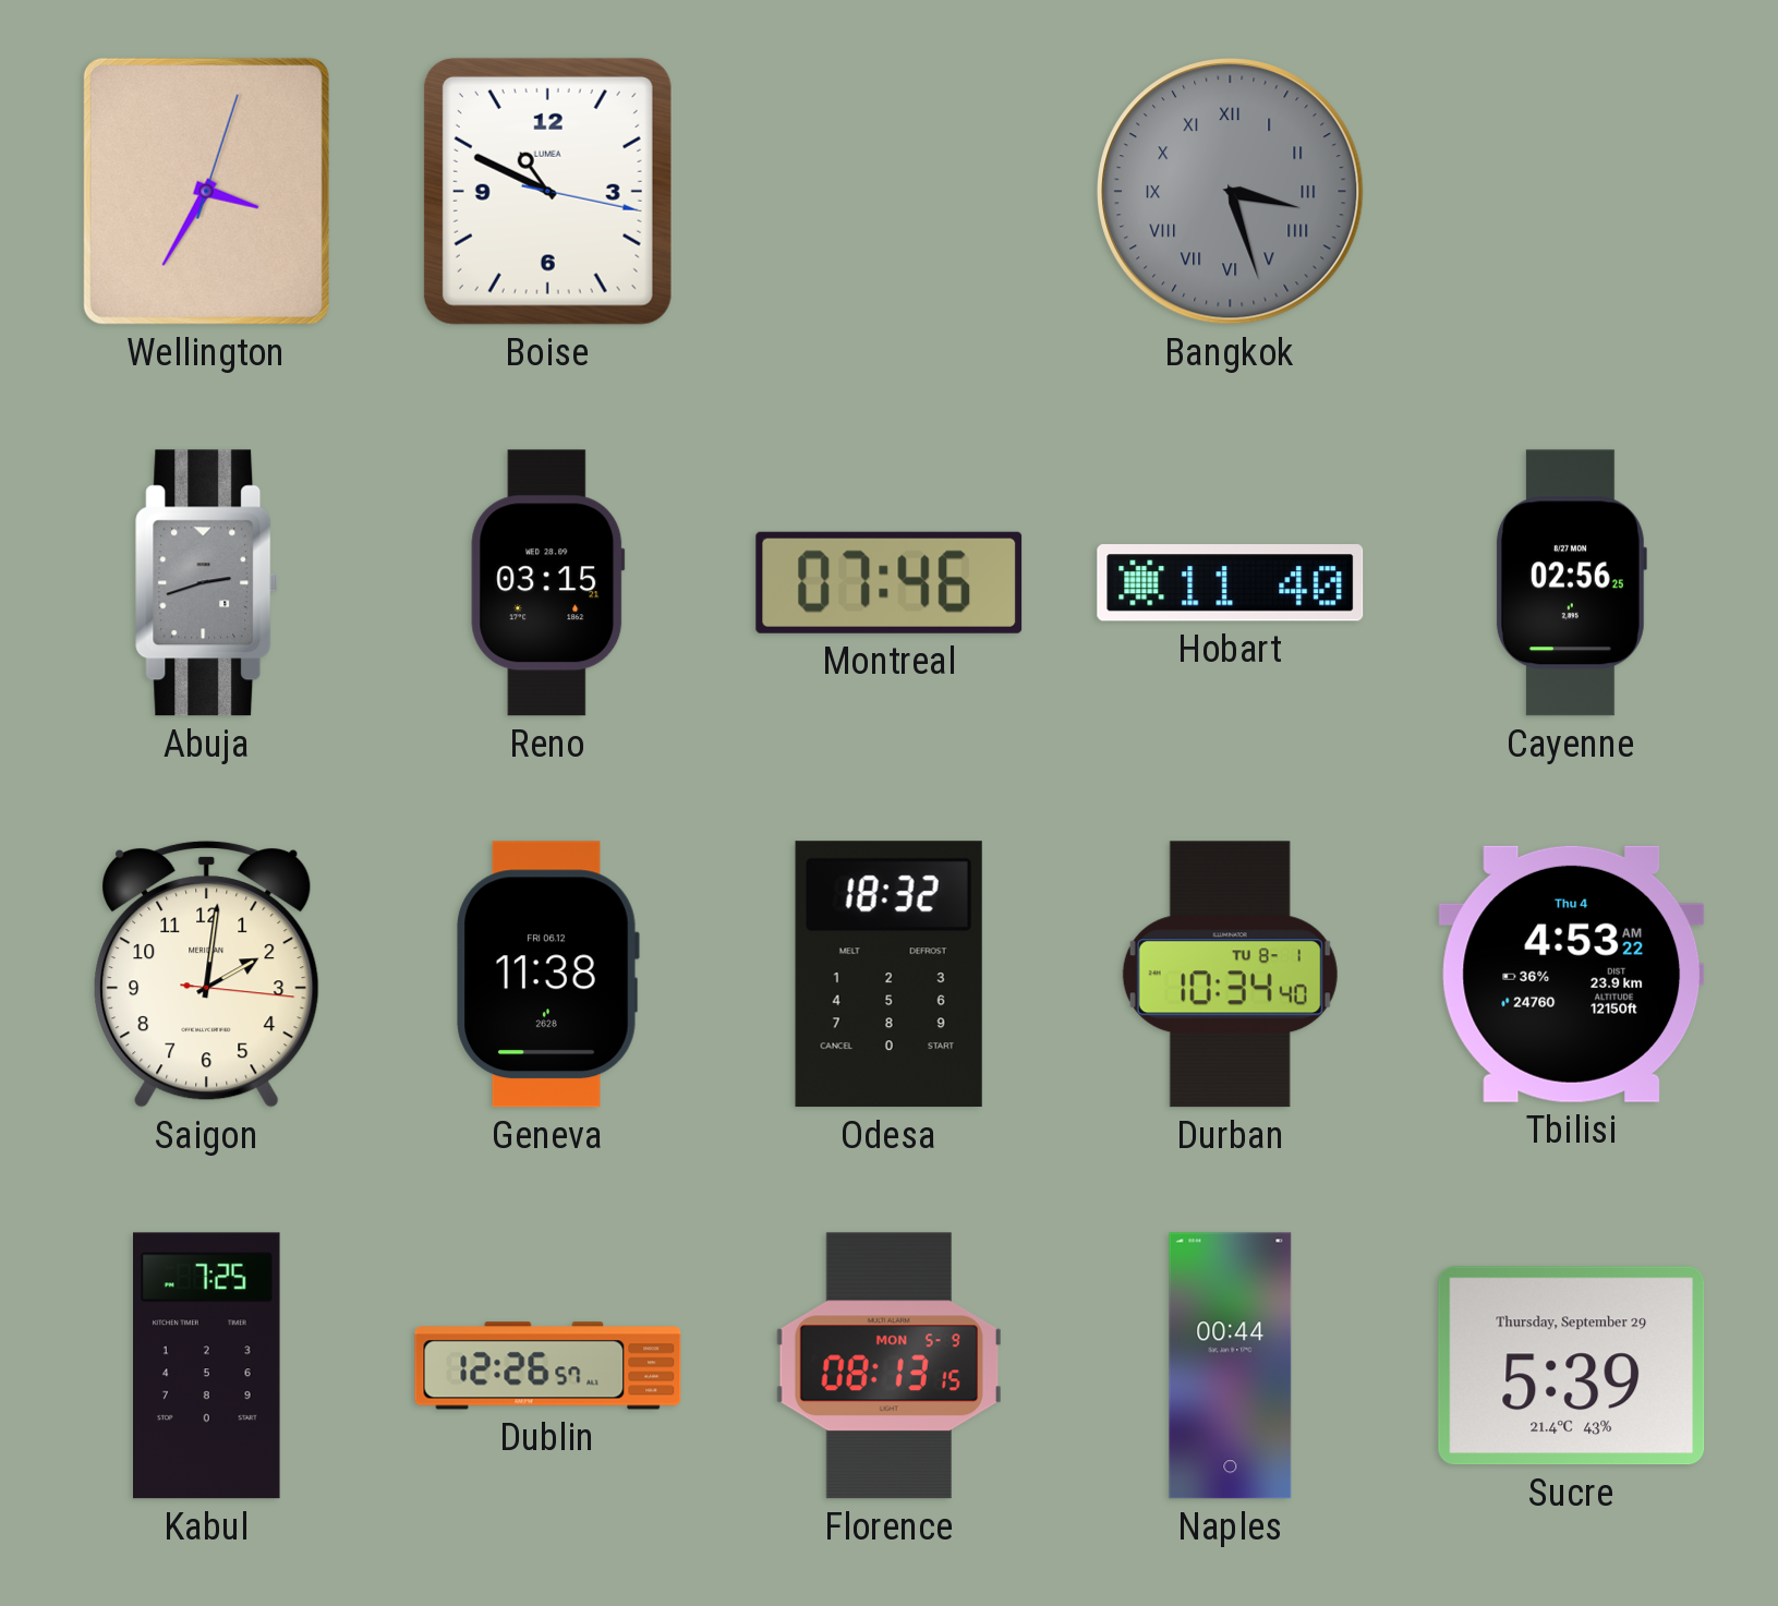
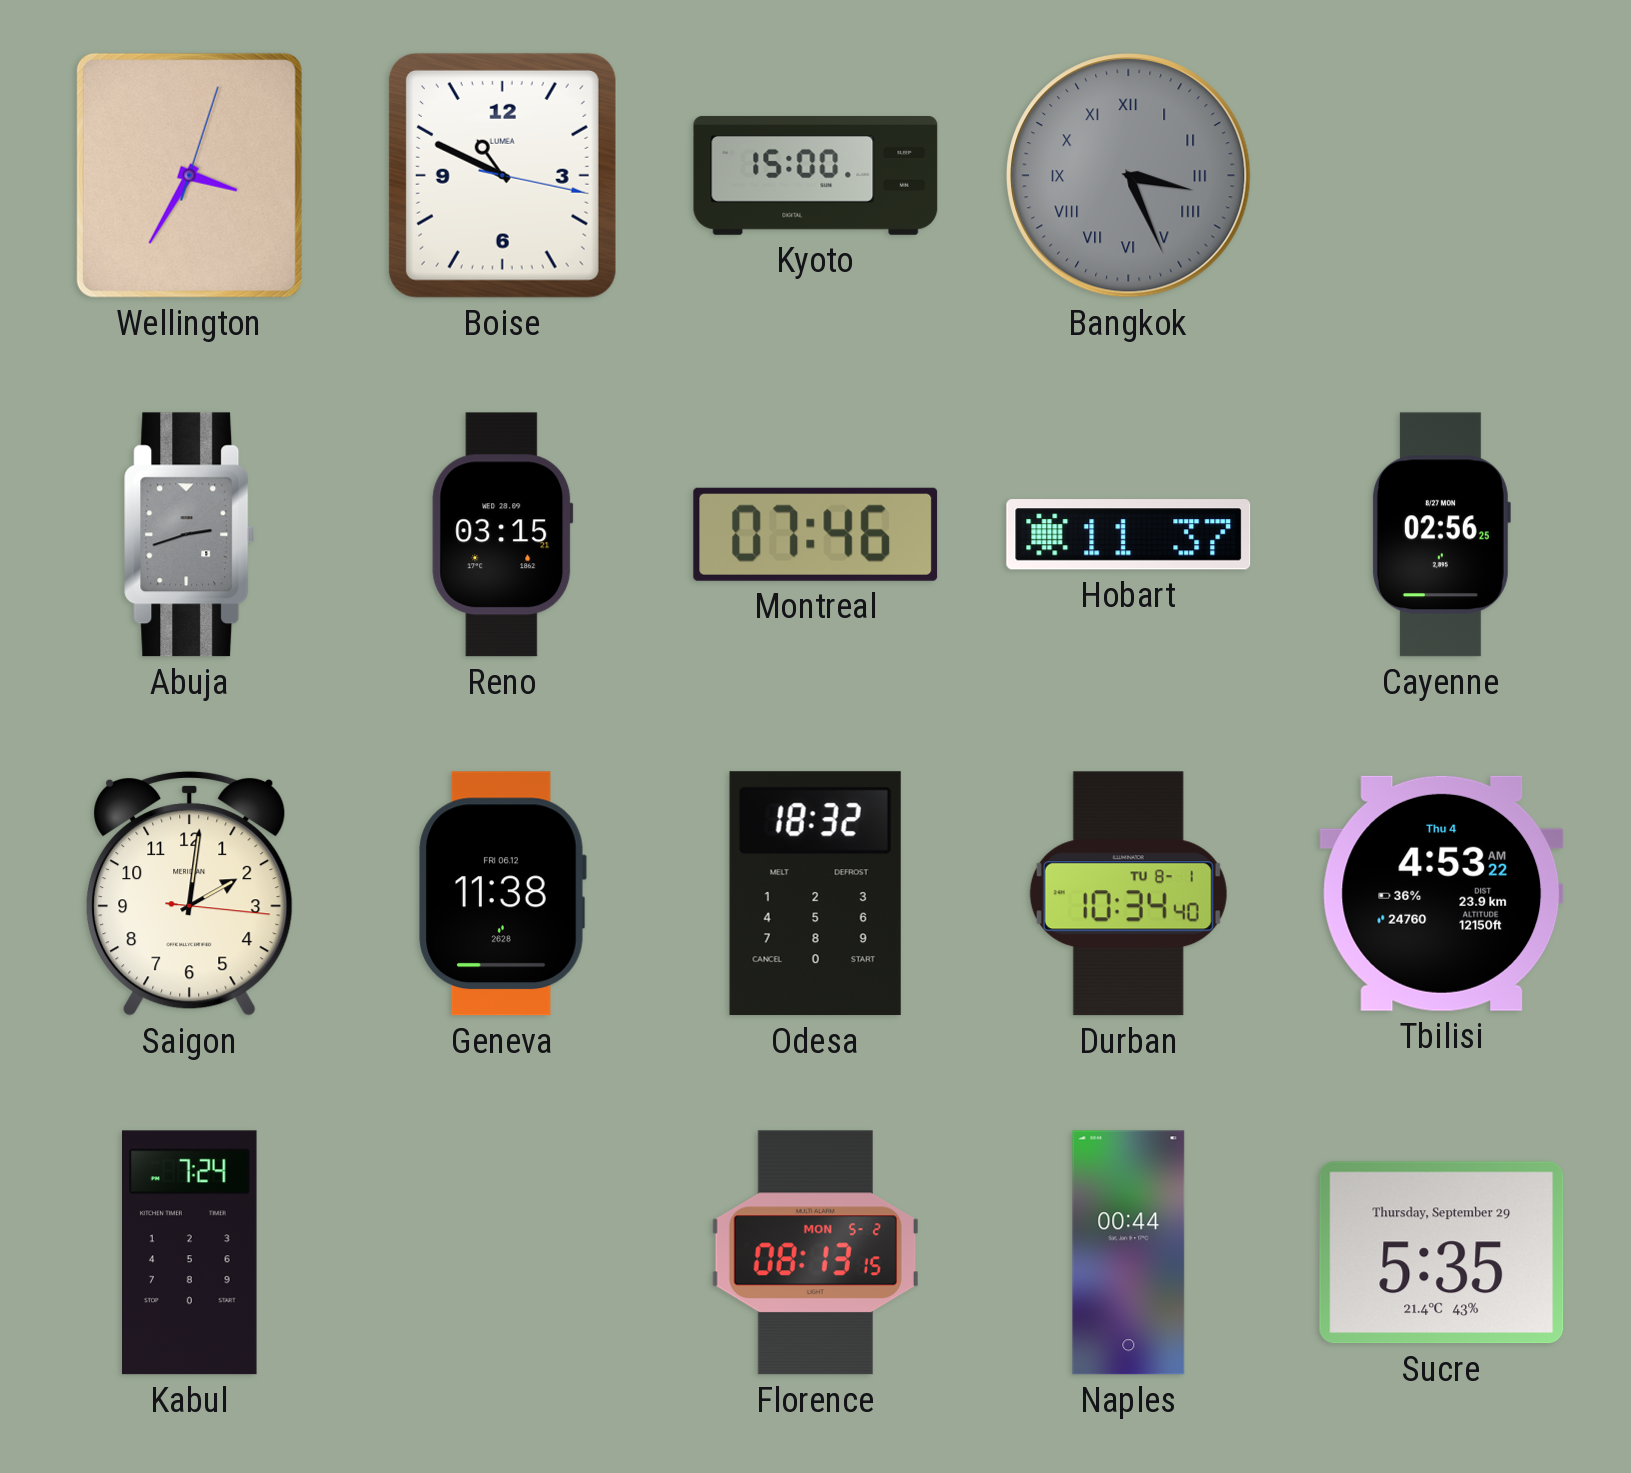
Kyoto: none -> 15:00 (816, 176)
Bangkok: 3:27 -> 3:26 (1129, 176)
Hobart: 11:40 -> 11:37 (1129, 535)
Kabul: 7:25 -> 7:24 (190, 1253)
Dublin: 12:26 -> none (548, 1366)
Florence date: MON 5-9 -> MON 5-2 (815, 1253)
Sucre: 5:39 -> 5:35 (1442, 1253)
